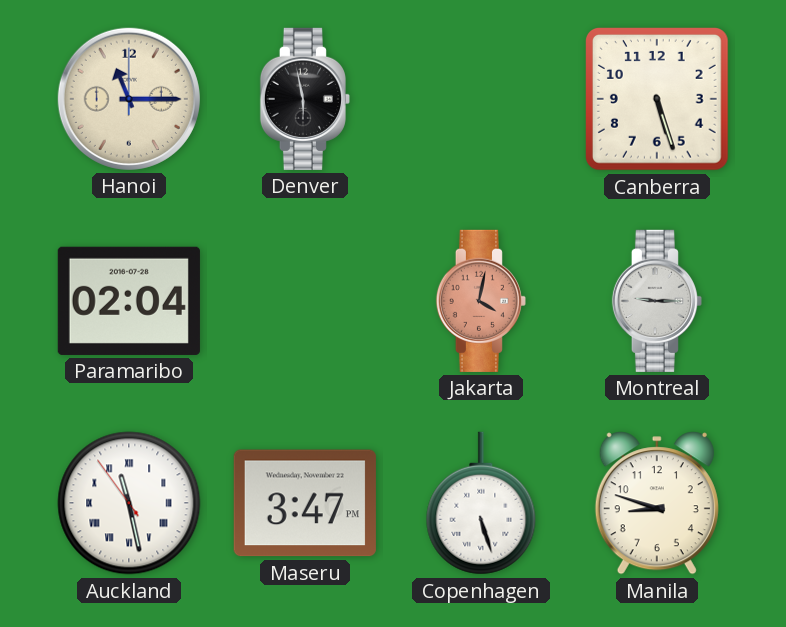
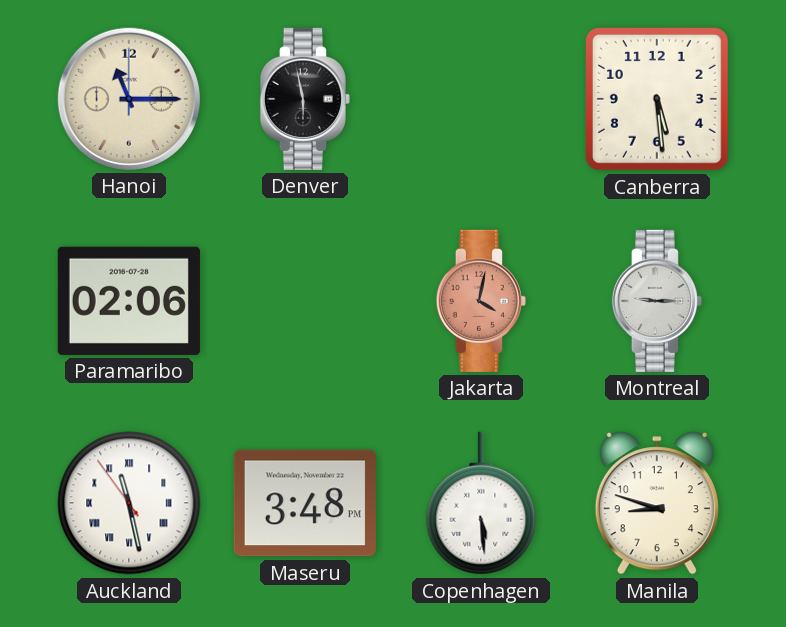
Canberra: 5:27 -> 5:29 (657, 99)
Paramaribo: 02:04 -> 02:06 (129, 301)
Maseru: 3:47 -> 3:48 (305, 503)
Copenhagen: 5:27 -> 5:29 (481, 503)
